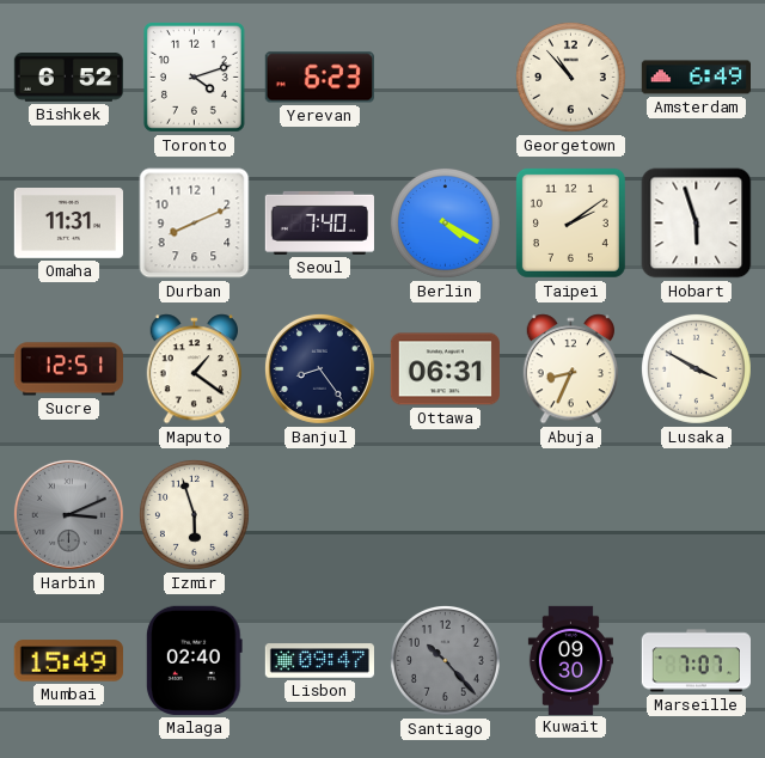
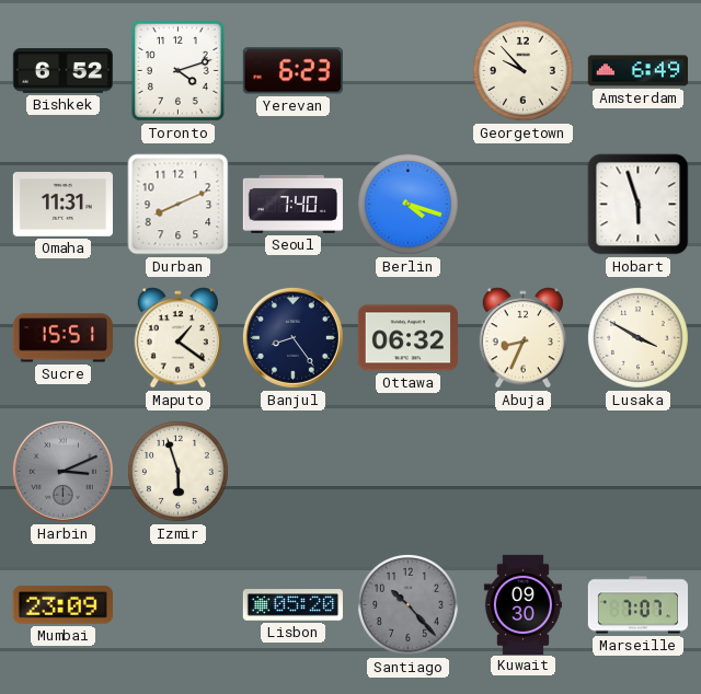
Georgetown: 10:53 -> 9:53 (522, 70)
Berlin: 4:20 -> 4:18 (407, 204)
Taipei: 2:09 -> none (570, 222)
Sucre: 12:51 -> 15:51 (62, 338)
Ottawa: 06:31 -> 06:32 (407, 338)
Mumbai: 15:49 -> 23:09 (62, 605)
Malaga: 02:40 -> none (194, 660)
Lisbon: 09:47 -> 05:20 (292, 605)
